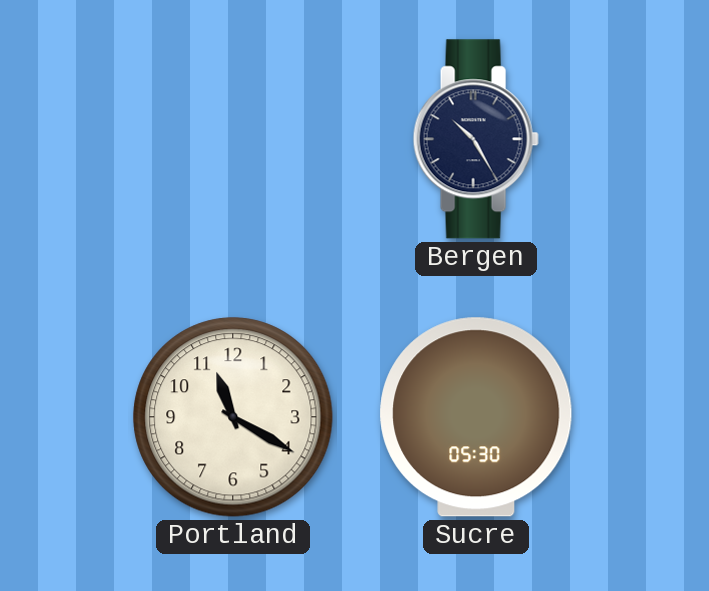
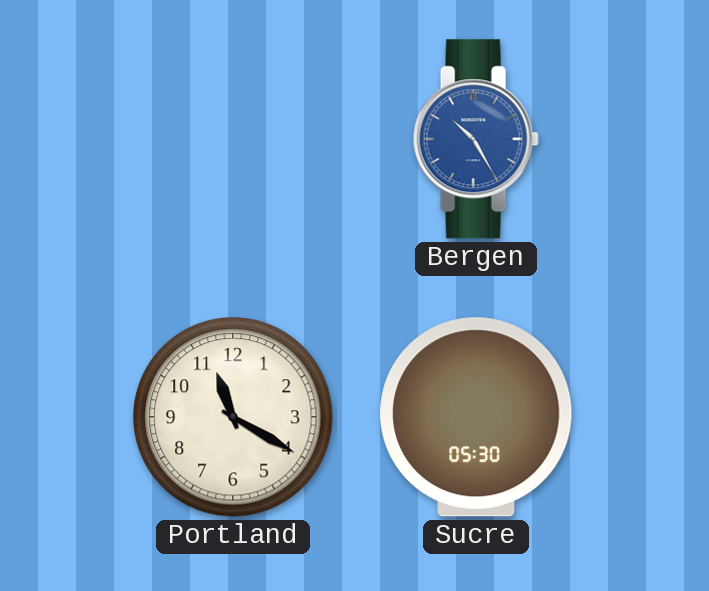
Bergen dial: navy -> blue (476, 139)
